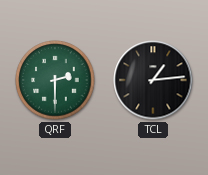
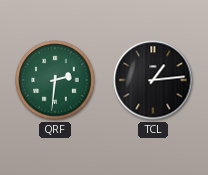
QRF: 2:30 -> 2:31 (55, 80)
